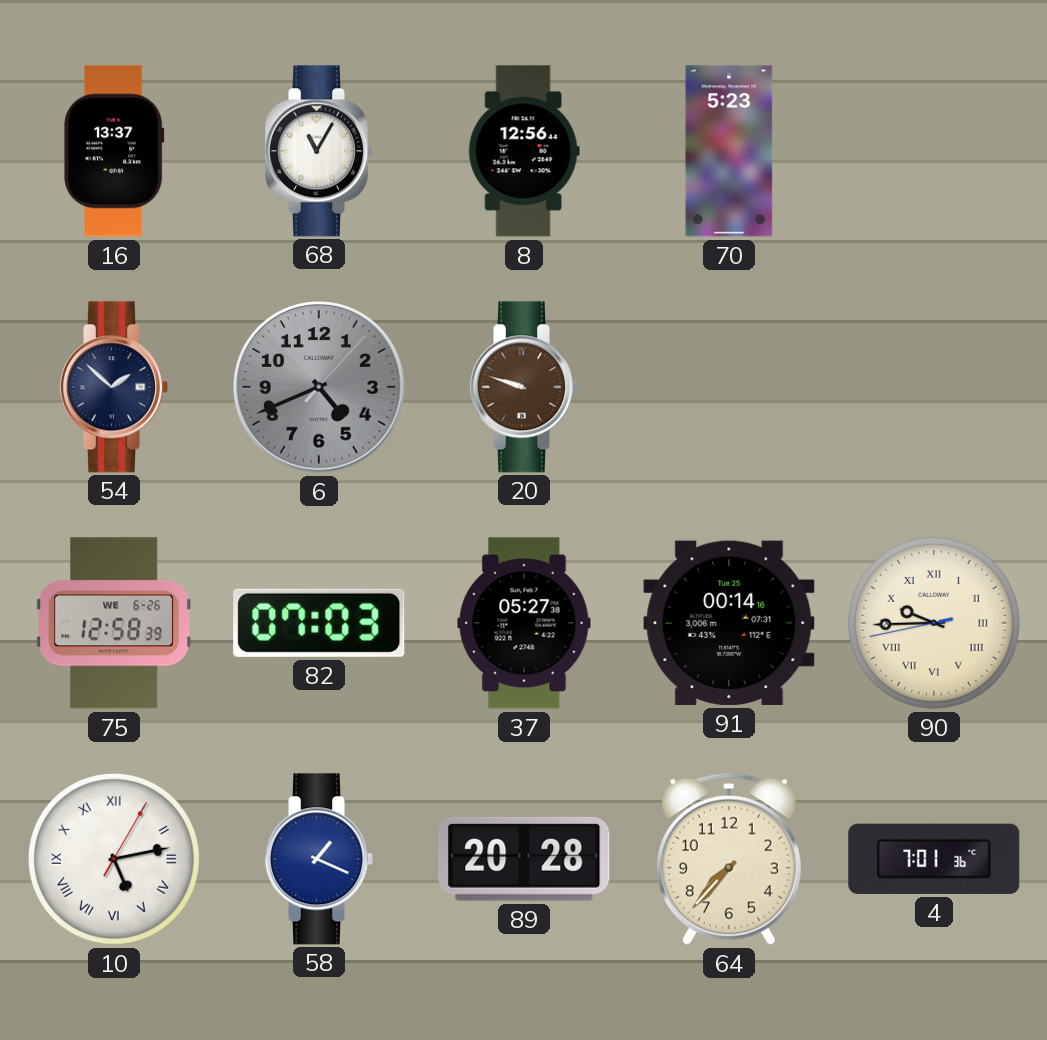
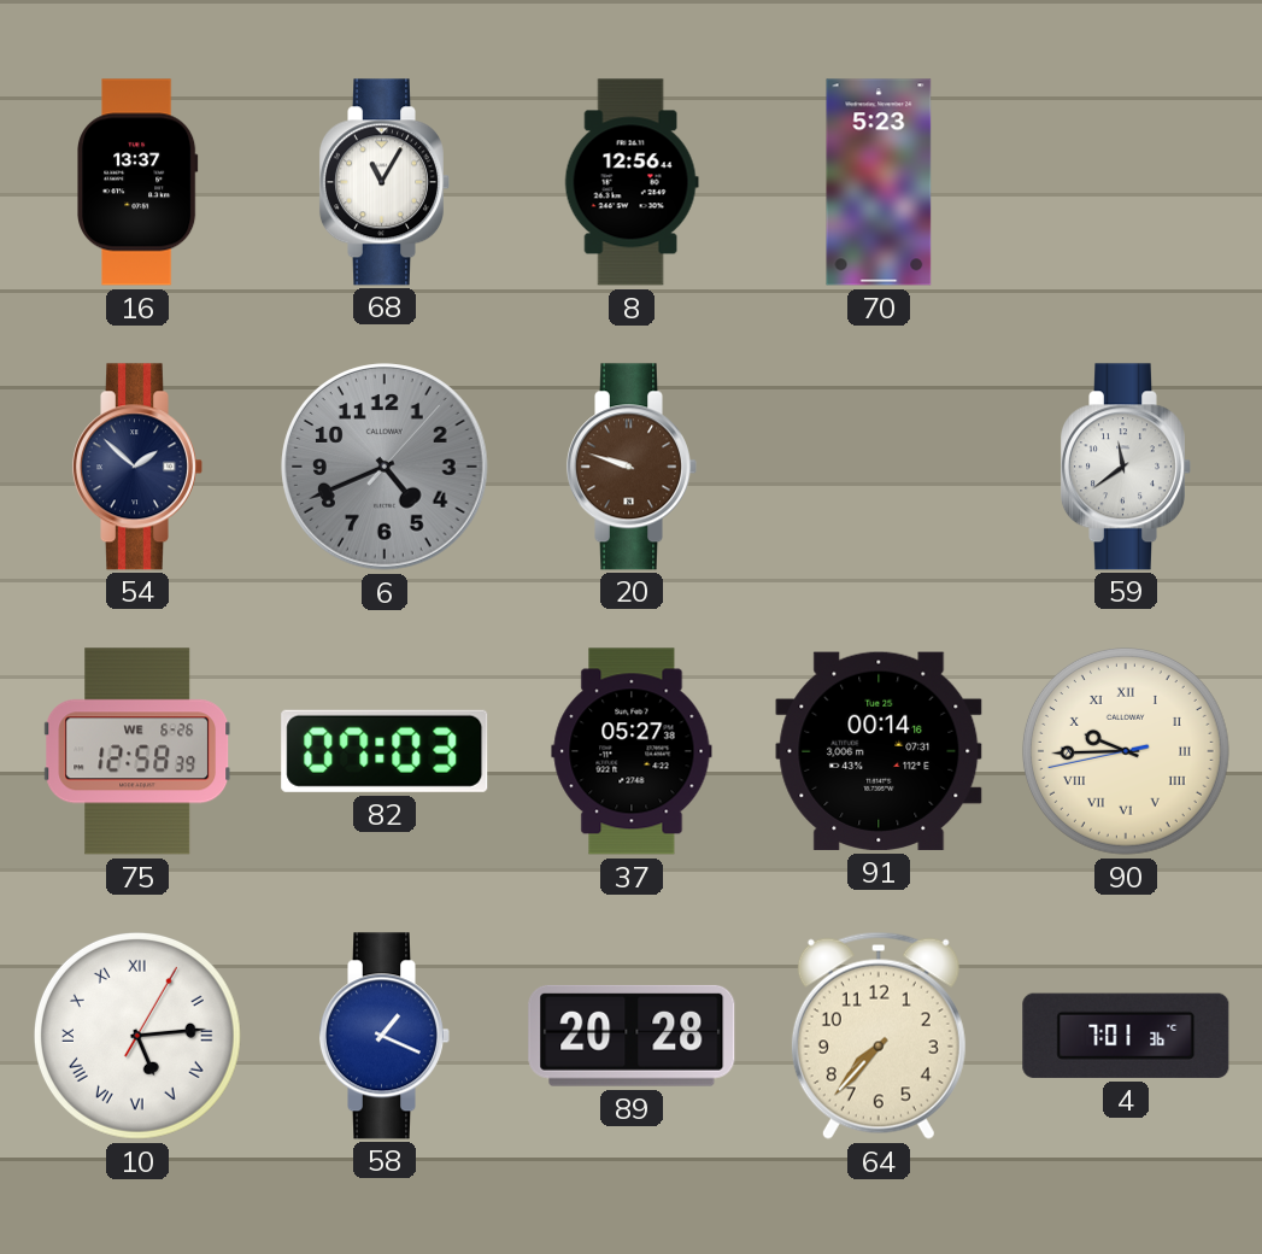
59: none -> 11:39 (1125, 467)
10: 5:13 -> 5:14 (137, 1036)
